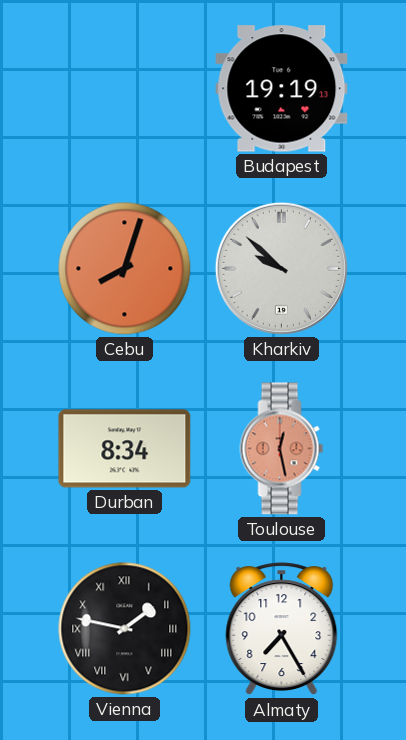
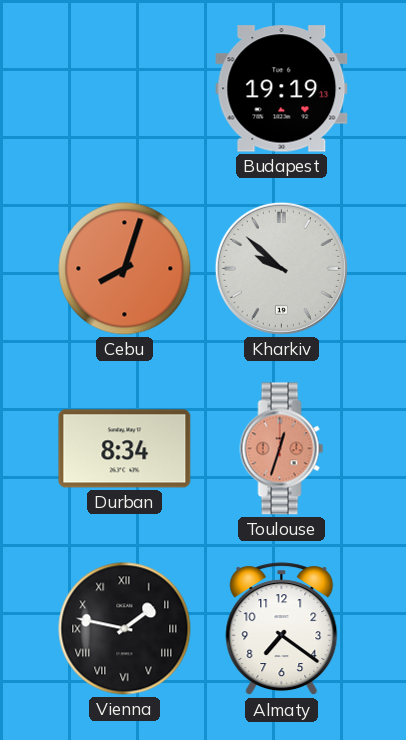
Toulouse: 12:28 -> 12:33 (282, 449)
Almaty: 7:25 -> 7:21 (282, 629)
